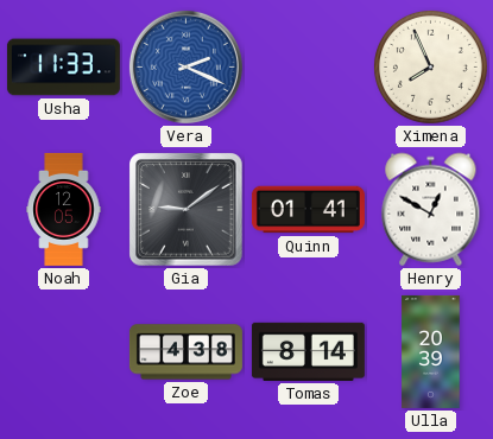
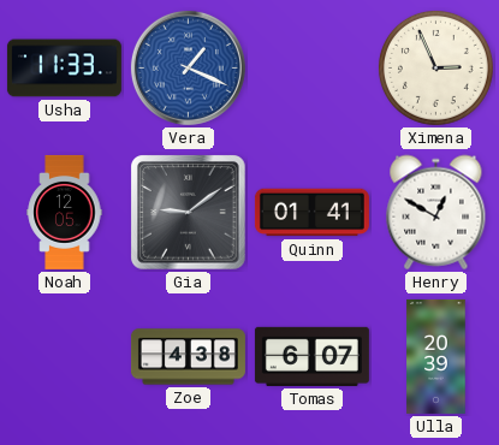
Vera: 2:19 -> 1:19 (188, 67)
Ximena: 7:56 -> 2:56 (435, 67)
Tomas: 8:14 -> 6:07 (311, 356)
